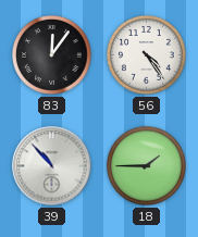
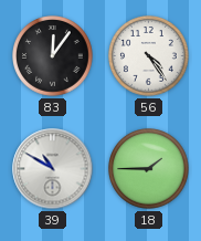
39: 10:53 -> 10:50 (53, 169)
